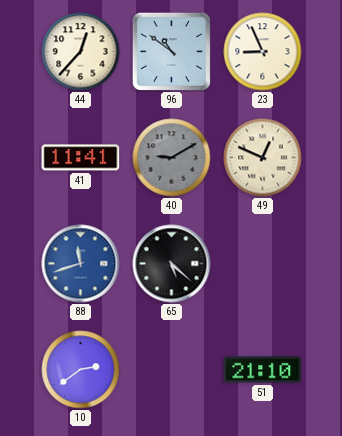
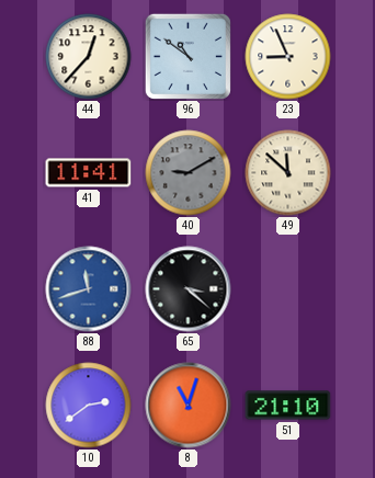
49: 12:49 -> 11:52 (288, 173)
65: 5:22 -> 3:22 (189, 289)
8: none -> 11:03 (189, 406)
